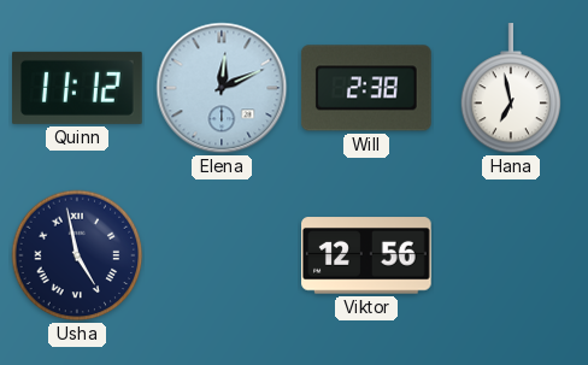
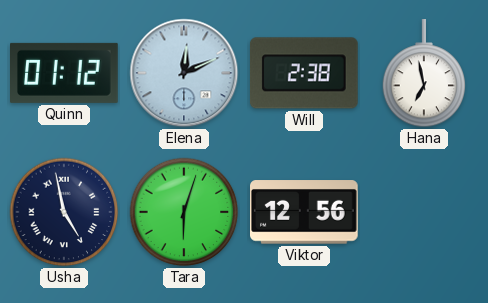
Quinn: 11:12 -> 01:12 (65, 73)
Tara: none -> 6:03 (184, 212)
